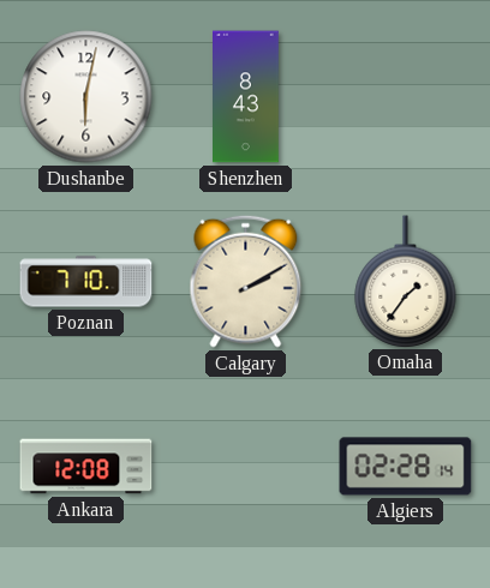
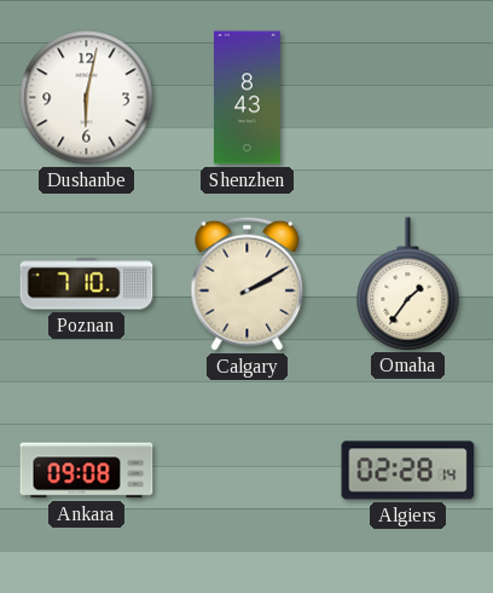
Ankara: 12:08 -> 09:08 (87, 471)
